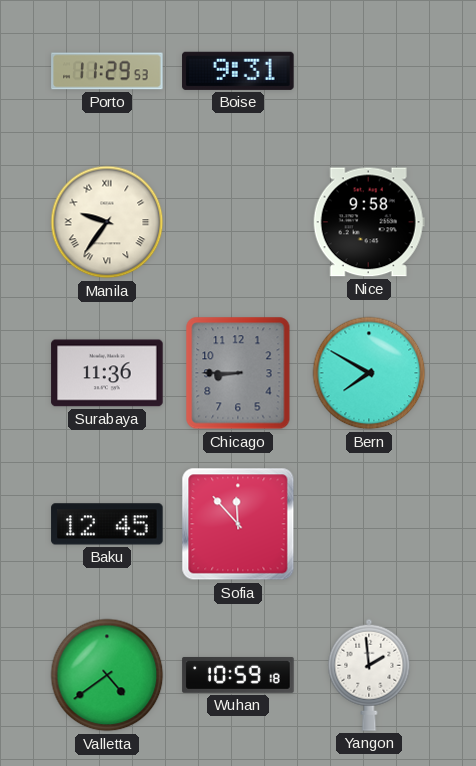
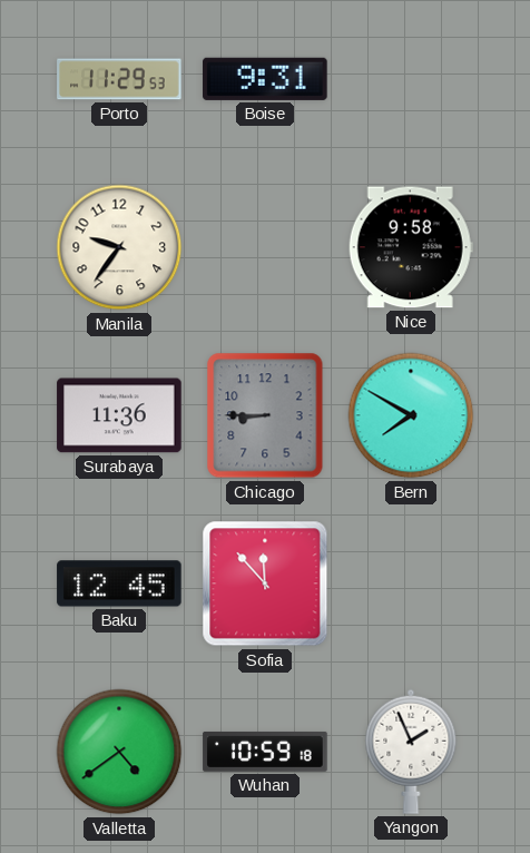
Manila numerals: Roman -> Arabic (119, 247)
Yangon: 1:59 -> 1:56 (411, 752)
